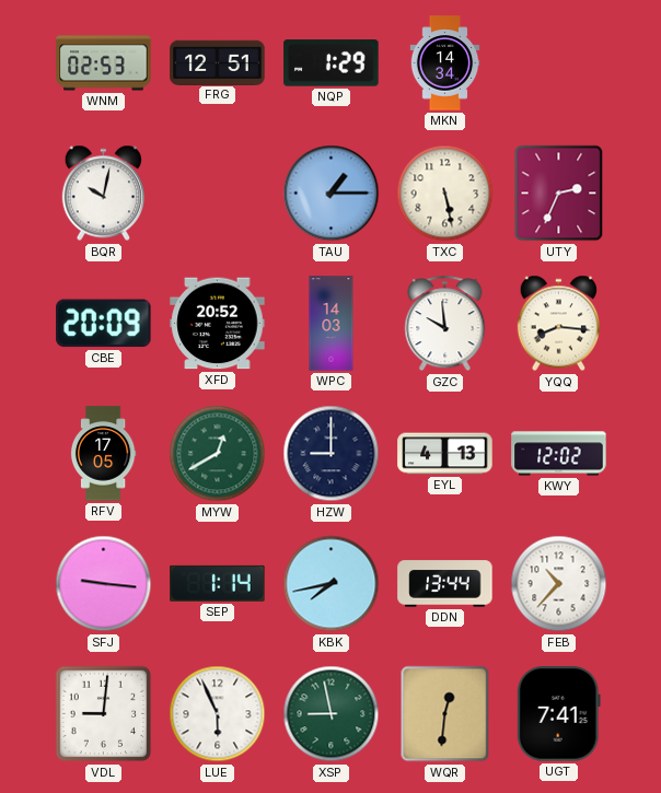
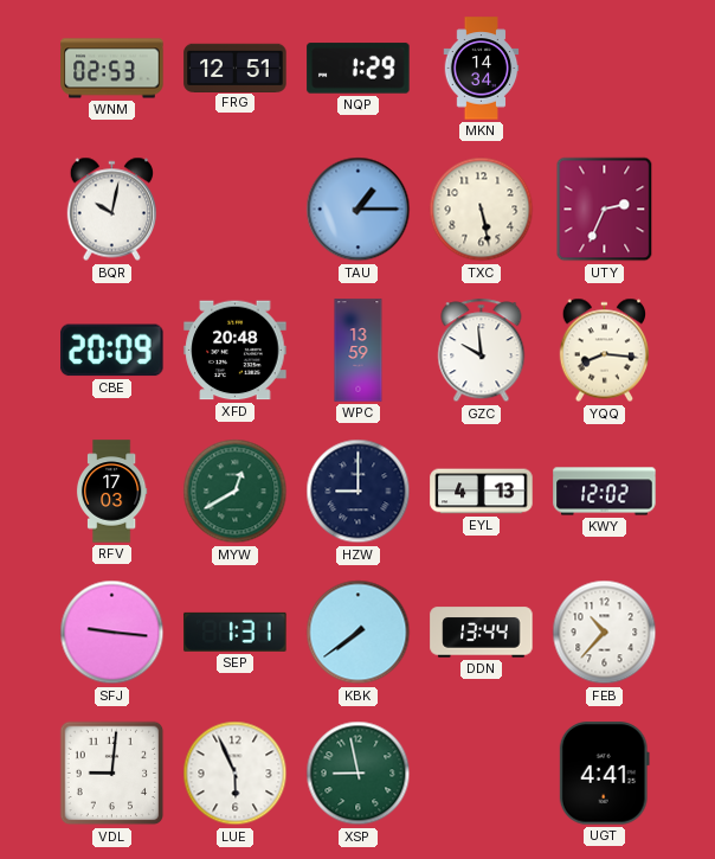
XFD: 20:52 -> 20:48 (236, 351)
WPC: 14:03 -> 13:59 (359, 351)
RFV: 17:05 -> 17:03 (111, 492)
SEP: 1:14 -> 1:31 (236, 632)
KBK: 7:43 -> 7:39 (359, 633)
WQR: 12:31 -> none (445, 714)
UGT: 7:41 -> 4:41 (604, 774)
